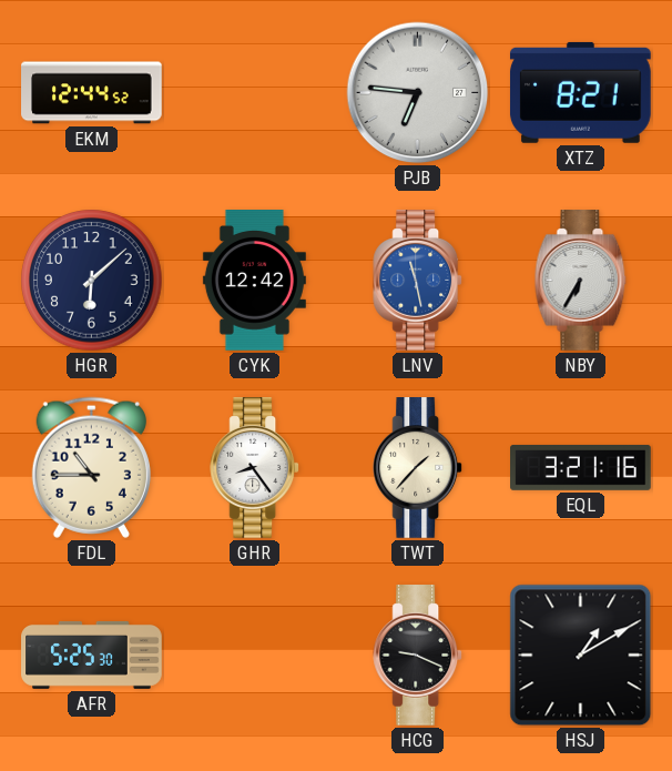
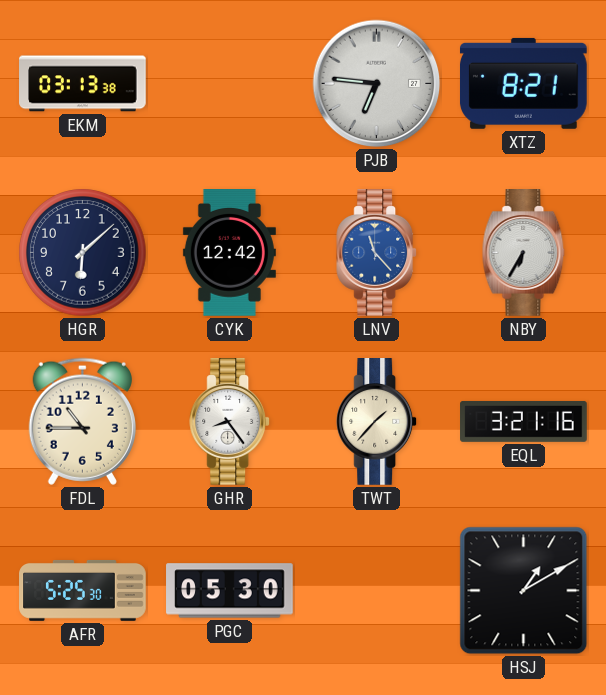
EKM: 12:44 -> 03:13 (83, 84)
LNV: 11:28 -> 11:23 (377, 253)
PGC: none -> 05:30 (230, 591)
HCG: 9:19 -> none (418, 656)
